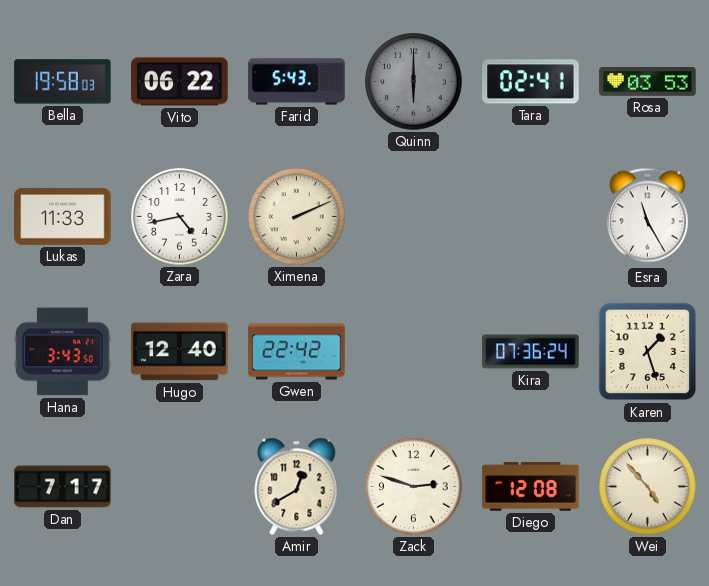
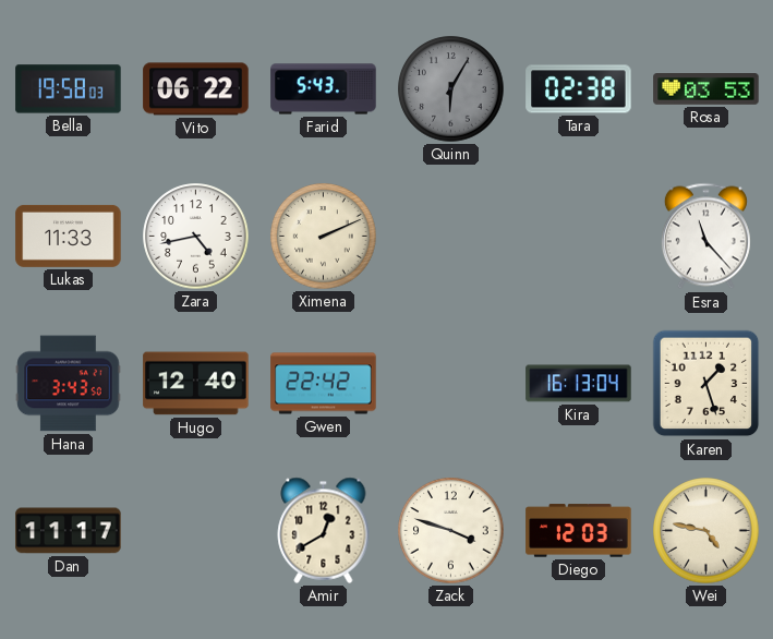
Quinn: 6:00 -> 6:05 (451, 89)
Tara: 02:41 -> 02:38 (579, 89)
Esra: 11:25 -> 11:23 (705, 237)
Kira: 07:36 -> 16:13 (579, 384)
Dan: 7:17 -> 11:17 (69, 531)
Zack: 2:48 -> 3:48 (451, 531)
Diego: 12:08 -> 12:03 (579, 531)
Wei: 4:53 -> 4:47 (706, 531)
